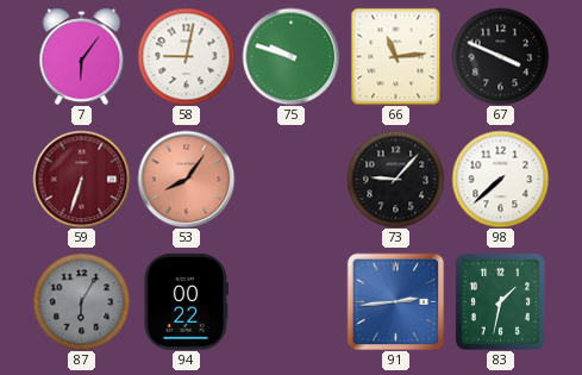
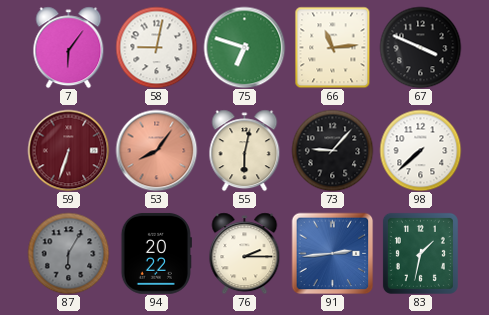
75: 9:48 -> 6:48 (244, 47)
55: none -> 6:02 (245, 150)
94: 00:22 -> 20:22 (156, 253)
76: none -> 2:15 (245, 253)
